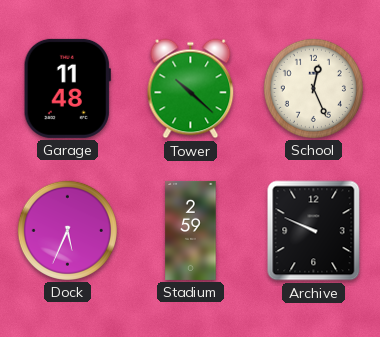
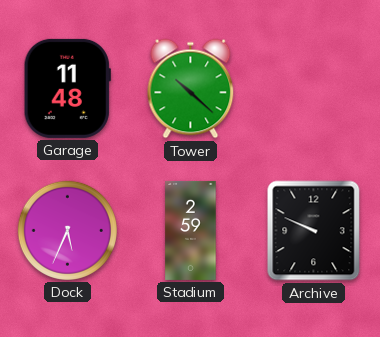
School: 12:26 -> none (313, 88)
